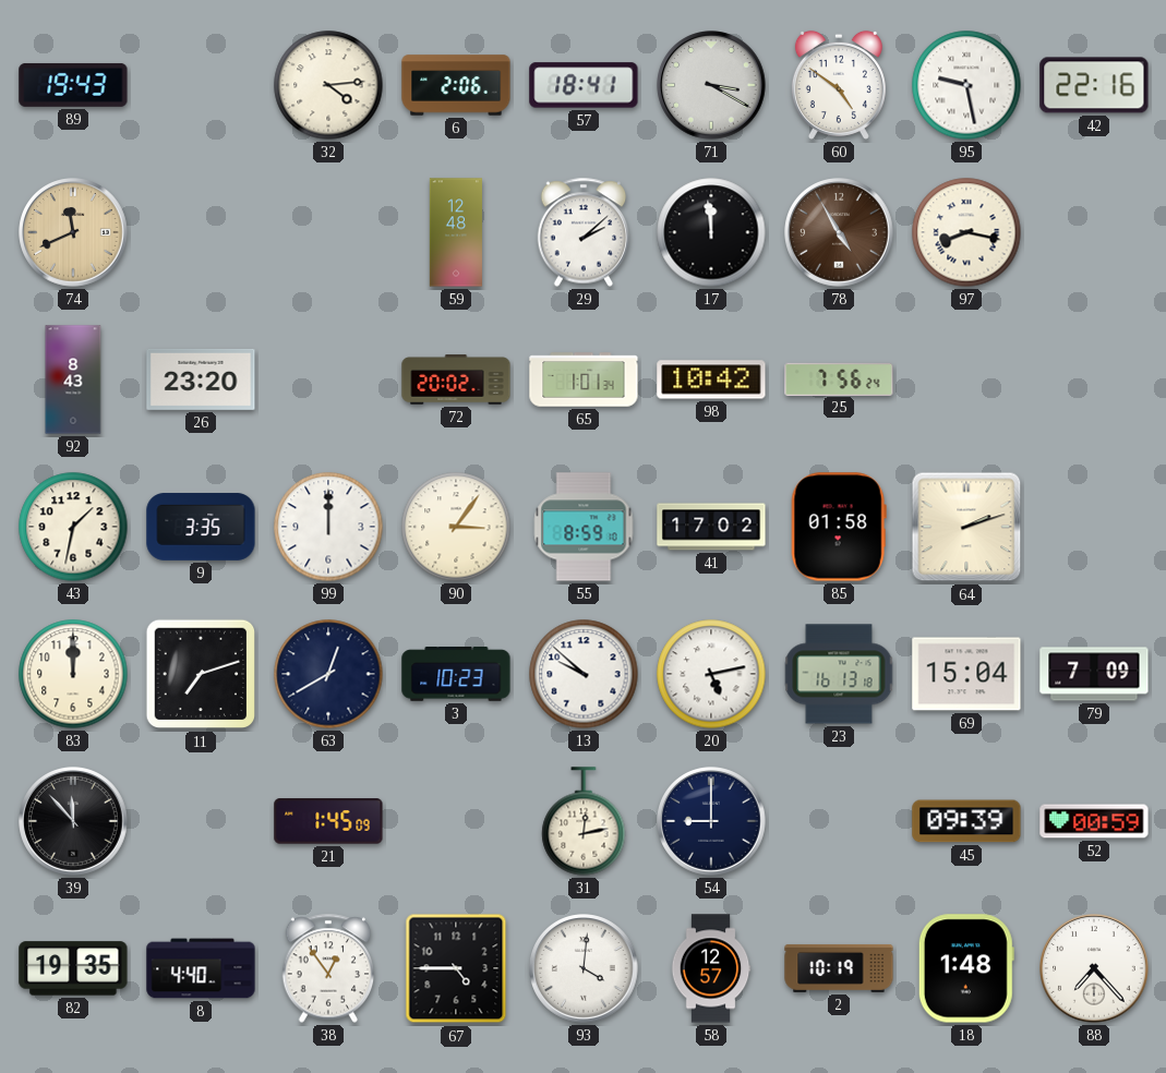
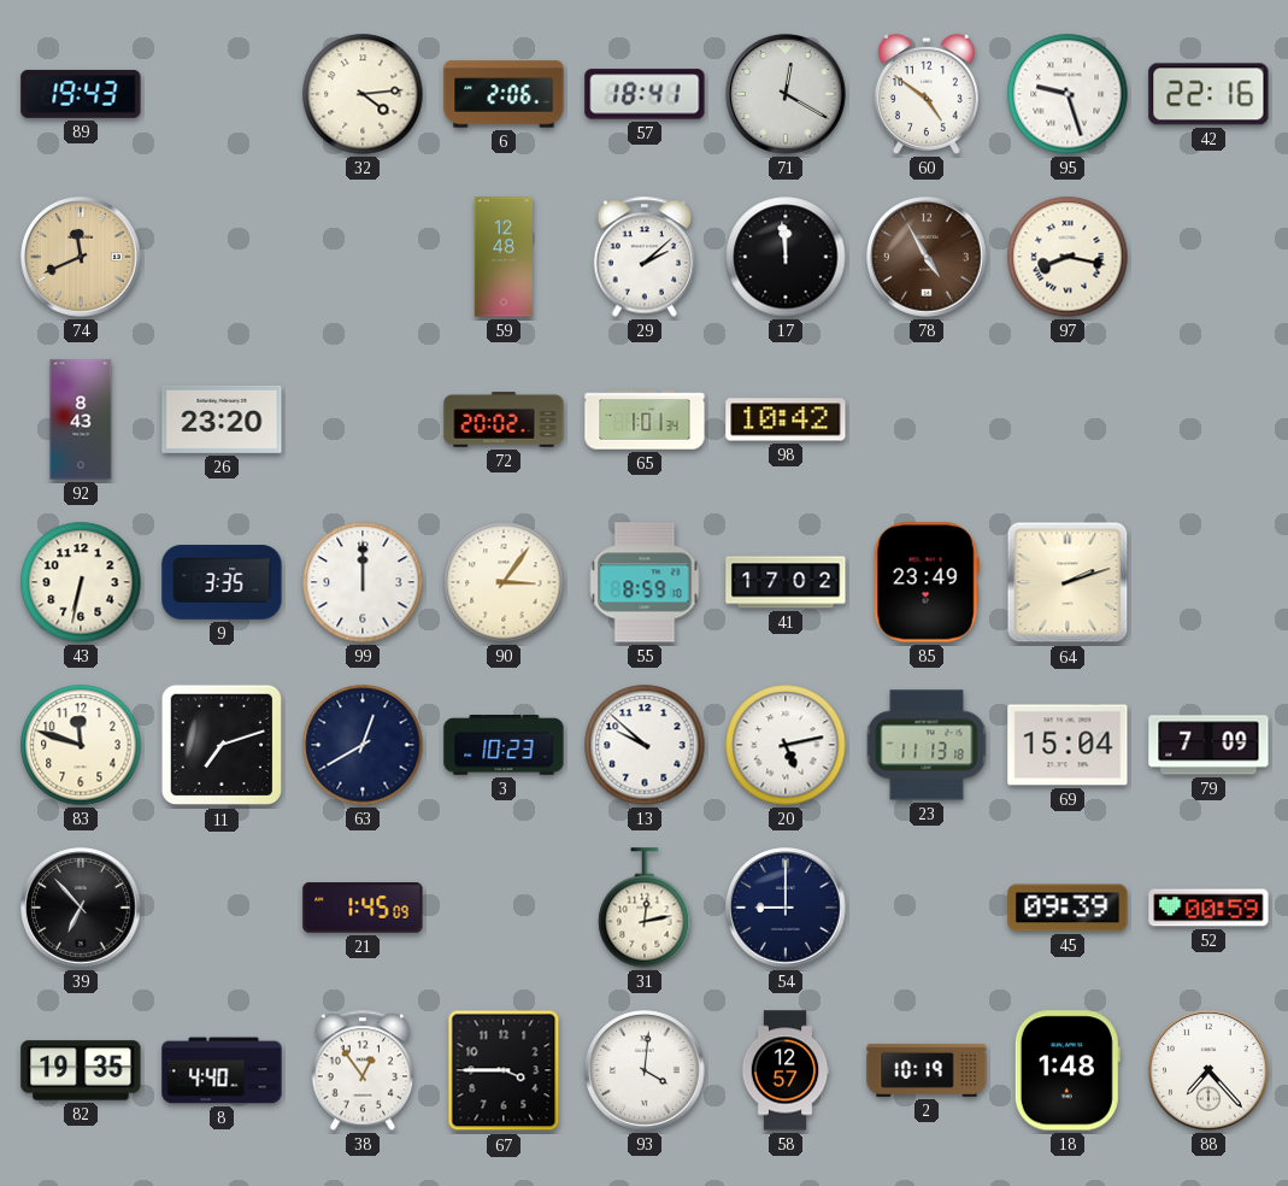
71: 3:20 -> 12:20 (786, 94)
95: 9:28 -> 9:27 (1068, 94)
25: 7:56 -> none (839, 378)
43: 1:32 -> 6:32 (81, 582)
85: 01:58 -> 23:49 (927, 582)
83: 12:00 -> 11:48 (81, 745)
23: 16:13 -> 11:13 (927, 745)
39: 11:53 -> 6:53 (81, 908)
67: 4:45 -> 3:45 (504, 1070)
